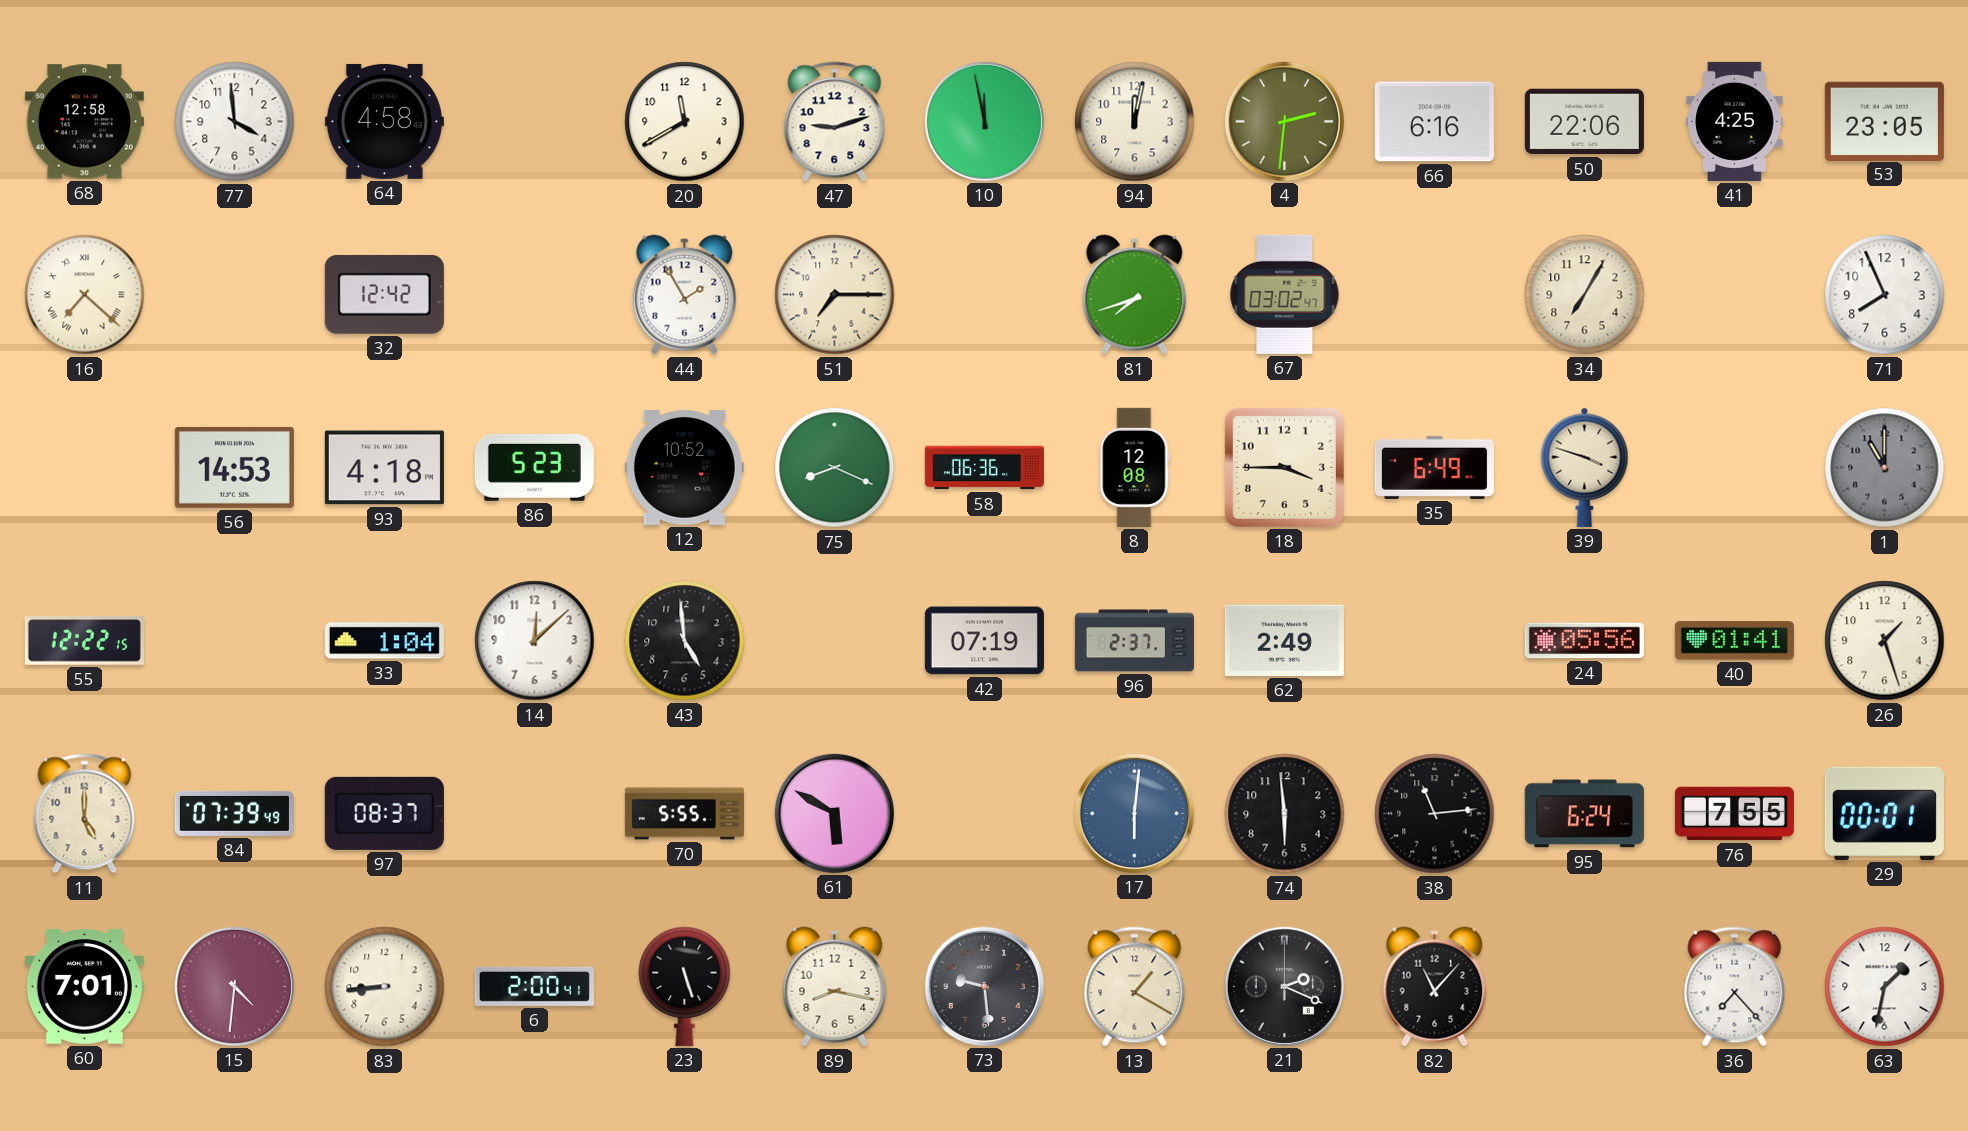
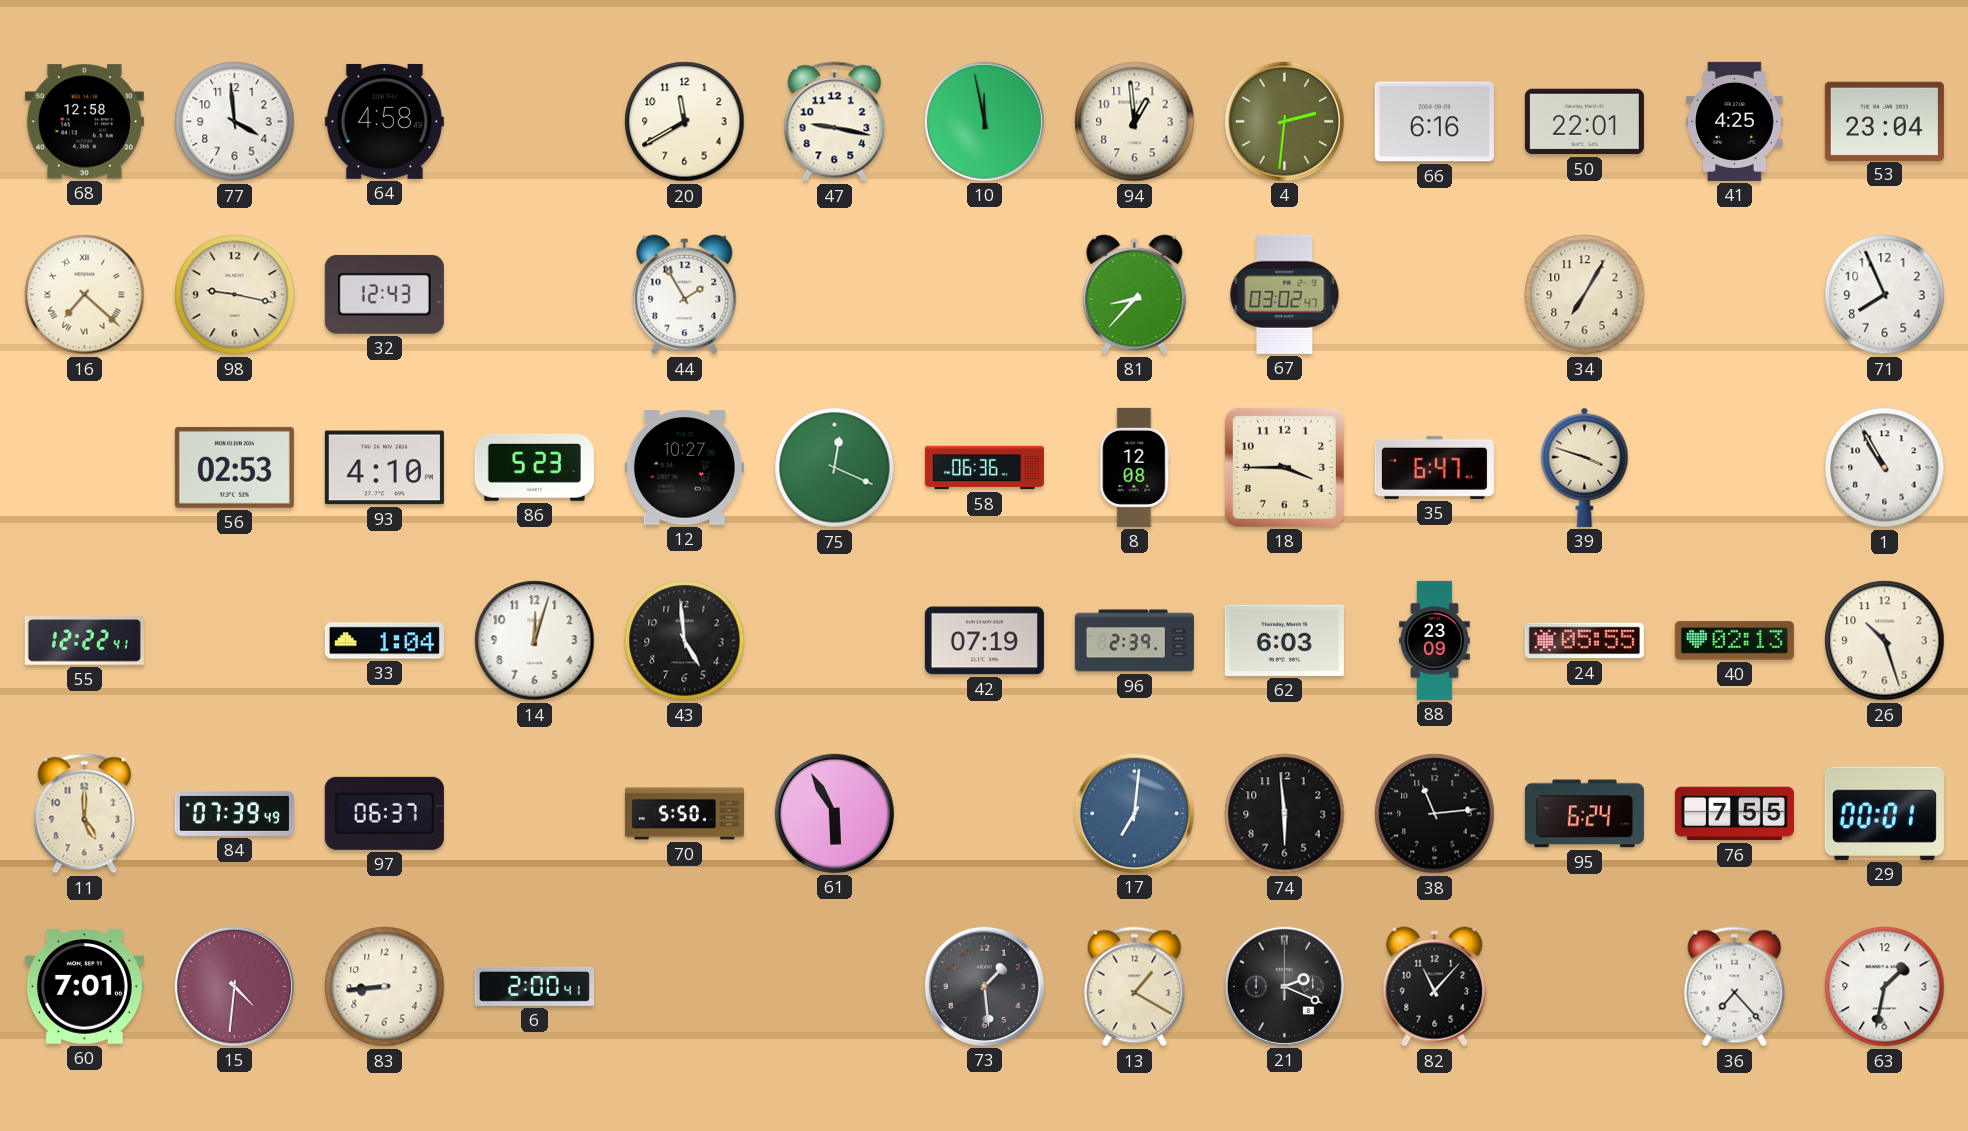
47: 9:12 -> 9:17 (835, 122)
94: 12:02 -> 12:59 (1135, 122)
50: 22:06 -> 22:01 (1584, 122)
53: 23:05 -> 23:04 (1884, 121)
98: none -> 9:17 (235, 295)
32: 12:42 -> 12:43 (384, 294)
51: 7:15 -> none (835, 295)
81: 7:42 -> 8:37 (1135, 295)
56: 14:53 -> 02:53 (234, 467)
93: 4:18 -> 4:10 (384, 468)
12: 10:52 -> 10:27 (684, 468)
75: 8:19 -> 12:19 (835, 468)
35: 6:49 -> 6:47 (1434, 467)
1: 11:00 -> 10:55 (1885, 468)
1 dial: grey -> white (1885, 468)
55: 12:22:15 -> 12:22:41 (84, 641)
14: 12:08 -> 12:03 (535, 641)
96: 2:37 -> 2:39 (1134, 641)
62: 2:49 -> 6:03 (1284, 640)
88: none -> 23:09 (1435, 640)
24: 05:56 -> 05:55 (1584, 641)
40: 01:41 -> 02:13 (1734, 641)
26: 1:27 -> 10:27 (1885, 641)
97: 08:37 -> 06:37 (384, 813)
70: 5:55 -> 5:50 (684, 814)
61: 5:50 -> 5:55 (834, 813)
17: 6:01 -> 7:01 (1134, 813)
23: 5:27 -> none (685, 986)
89: 8:17 -> none (835, 987)
73: 9:29 -> 1:29 (984, 986)
